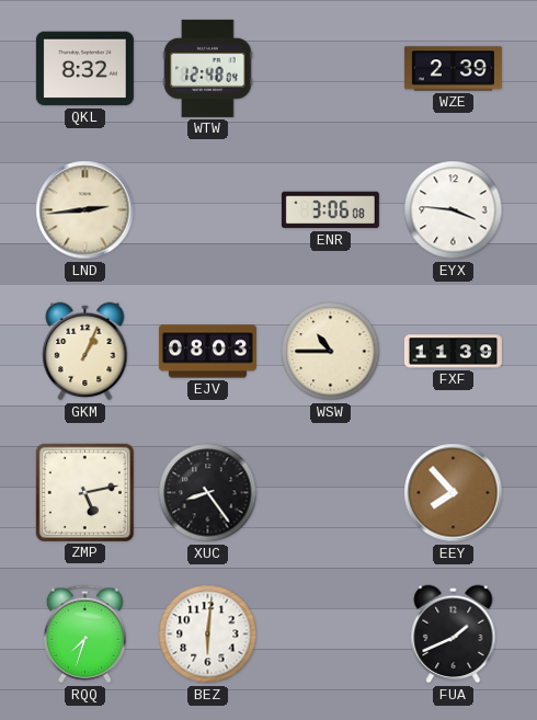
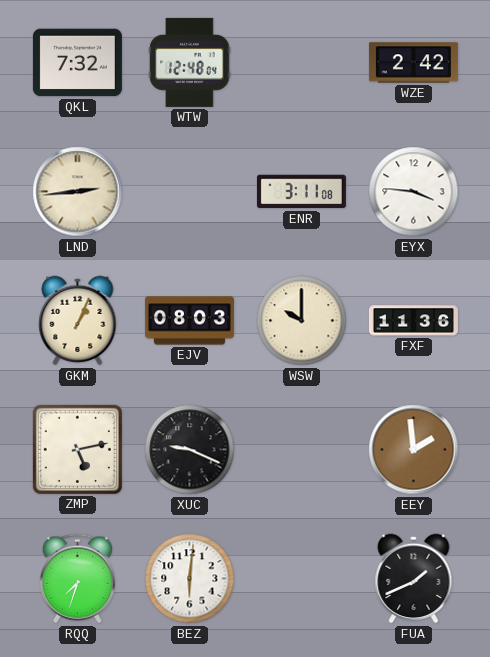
QKL: 8:32 -> 7:32 (77, 63)
WZE: 2:39 -> 2:42 (413, 63)
ENR: 3:06 -> 3:11 (301, 192)
WSW: 10:45 -> 10:00 (302, 321)
FXF: 11:39 -> 11:36 (413, 321)
XUC: 8:24 -> 9:19 (190, 450)
EEY: 7:53 -> 1:59 (414, 450)
